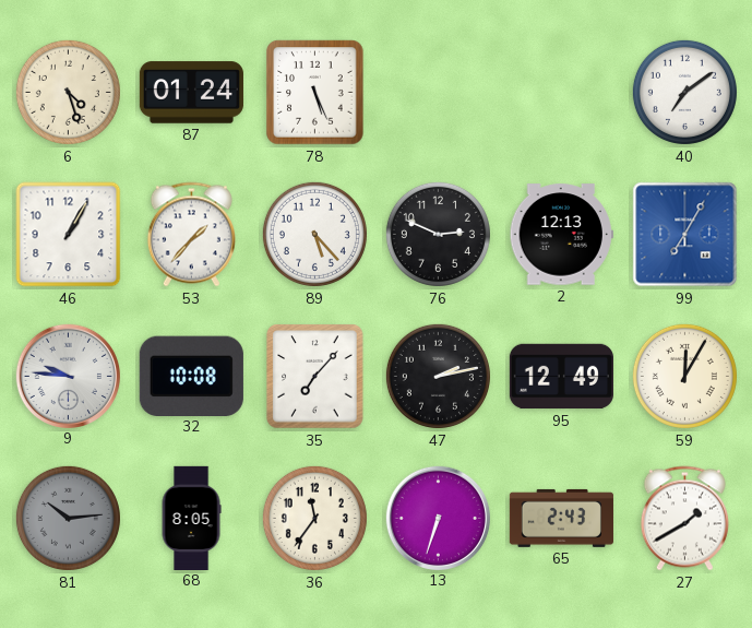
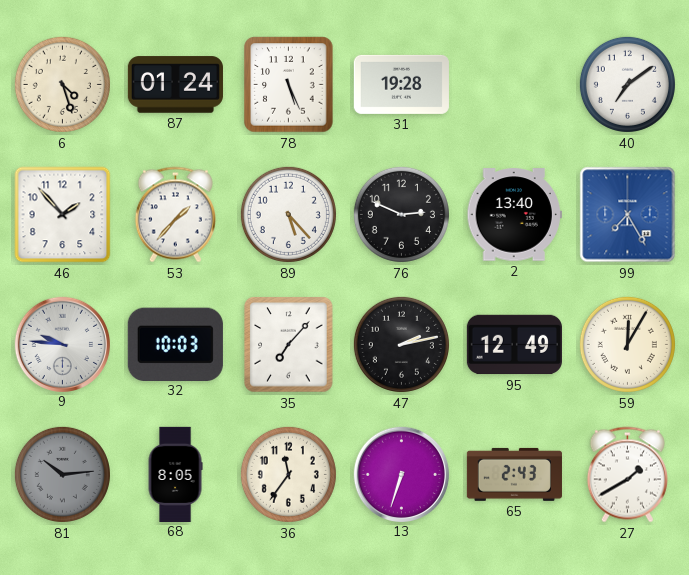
31: none -> 19:28 (401, 84)
46: 1:05 -> 1:53 (63, 215)
2: 12:13 -> 13:40 (514, 215)
99: 7:05 -> 7:25 (628, 215)
32: 10:08 -> 10:03 (175, 344)
